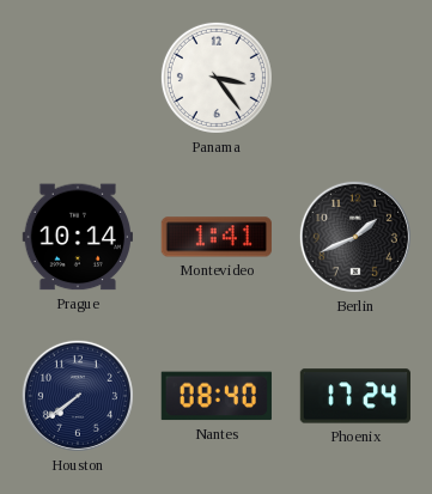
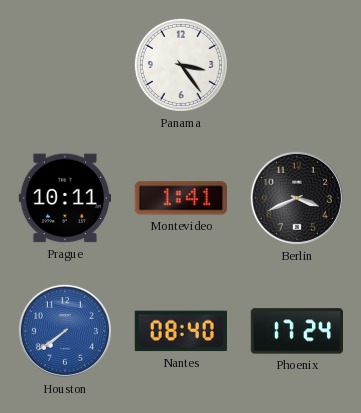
Prague: 10:14 -> 10:11 (64, 198)
Berlin: 1:41 -> 3:41 (297, 198)
Houston dial: navy -> blue (65, 331)
